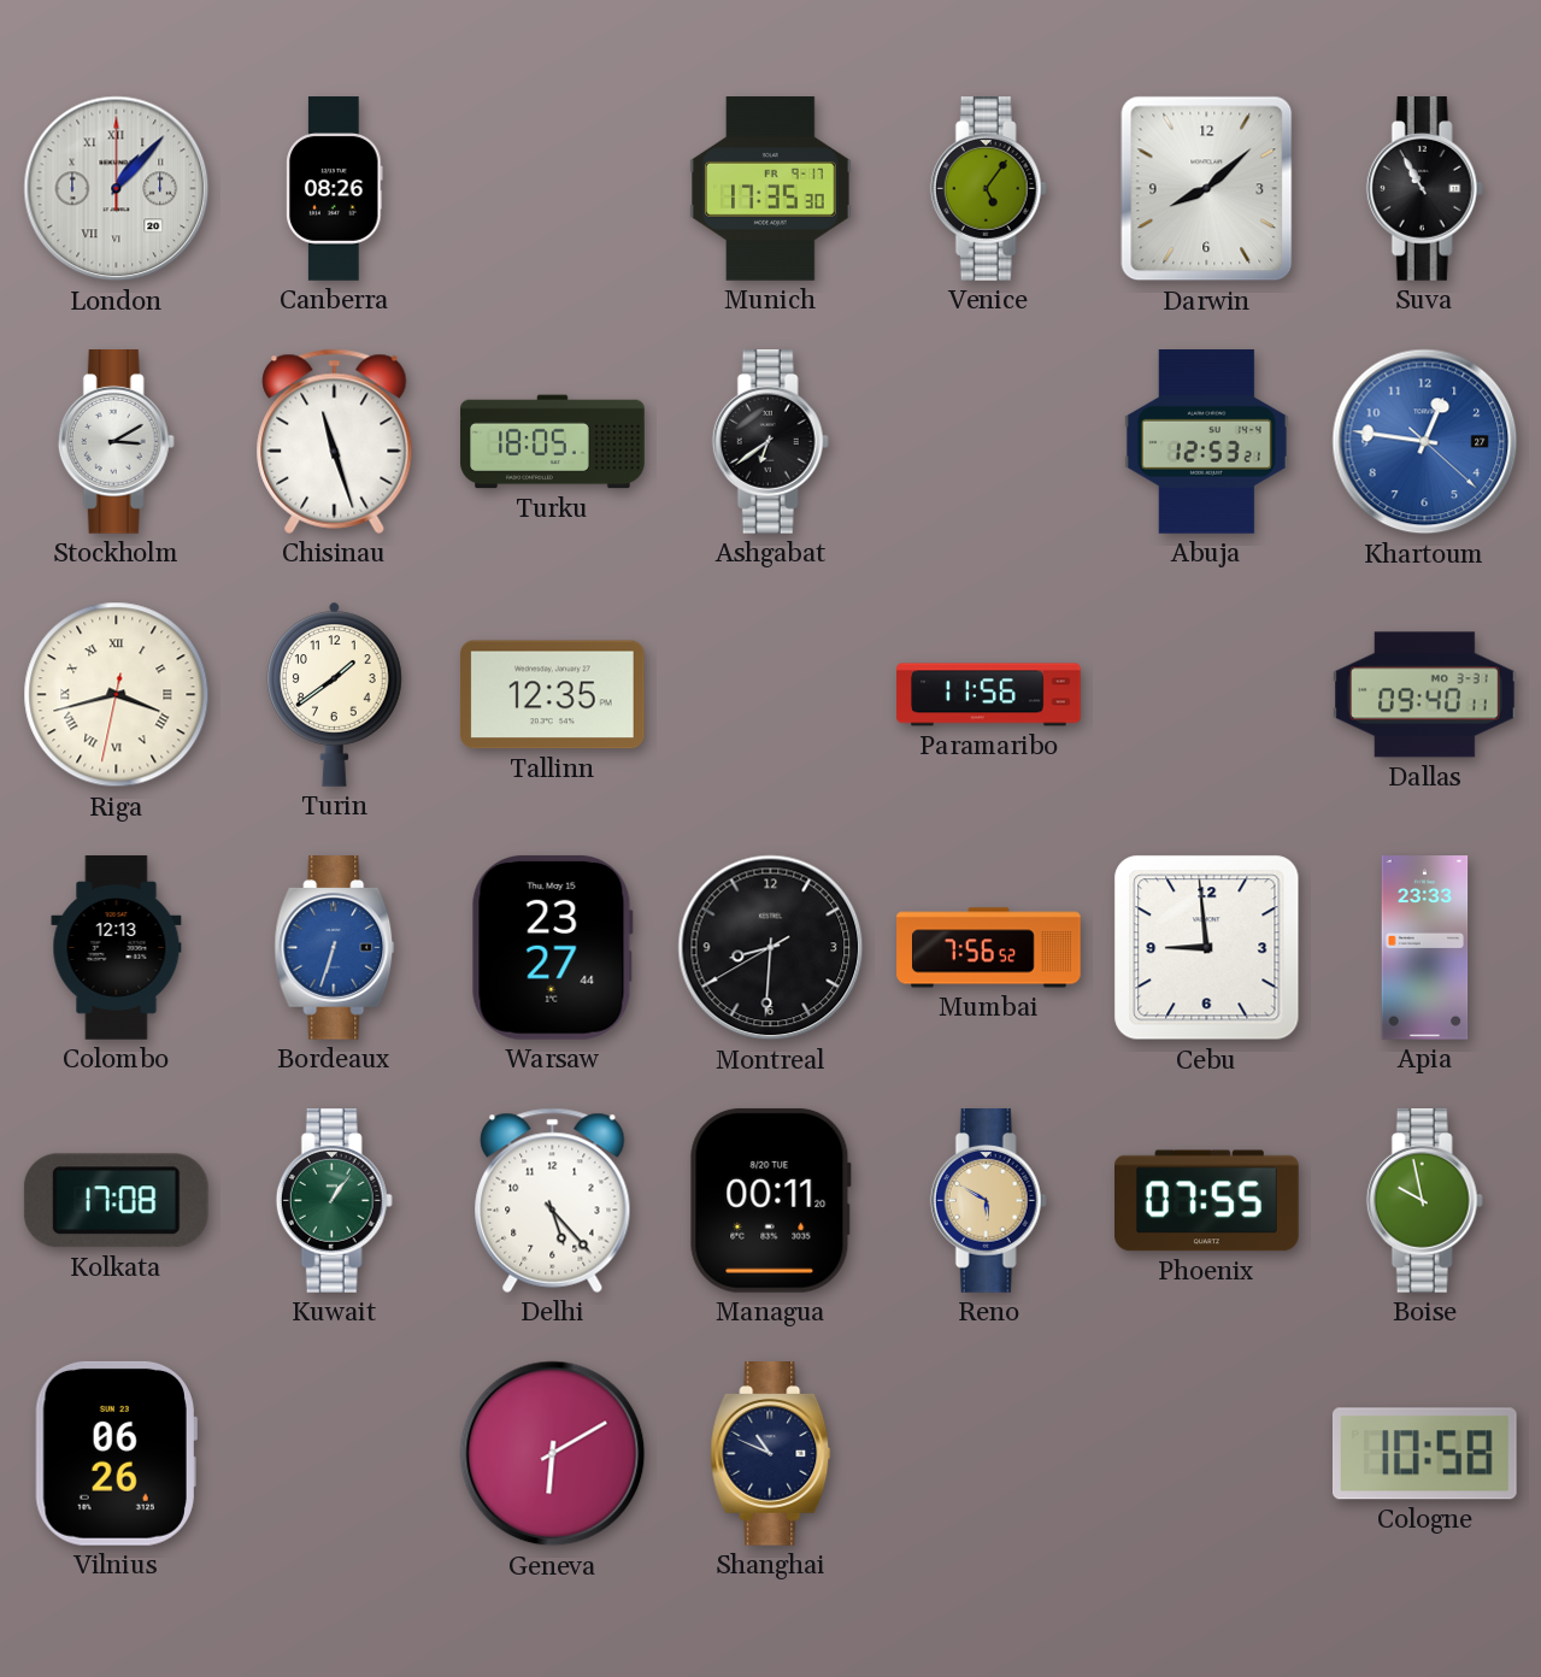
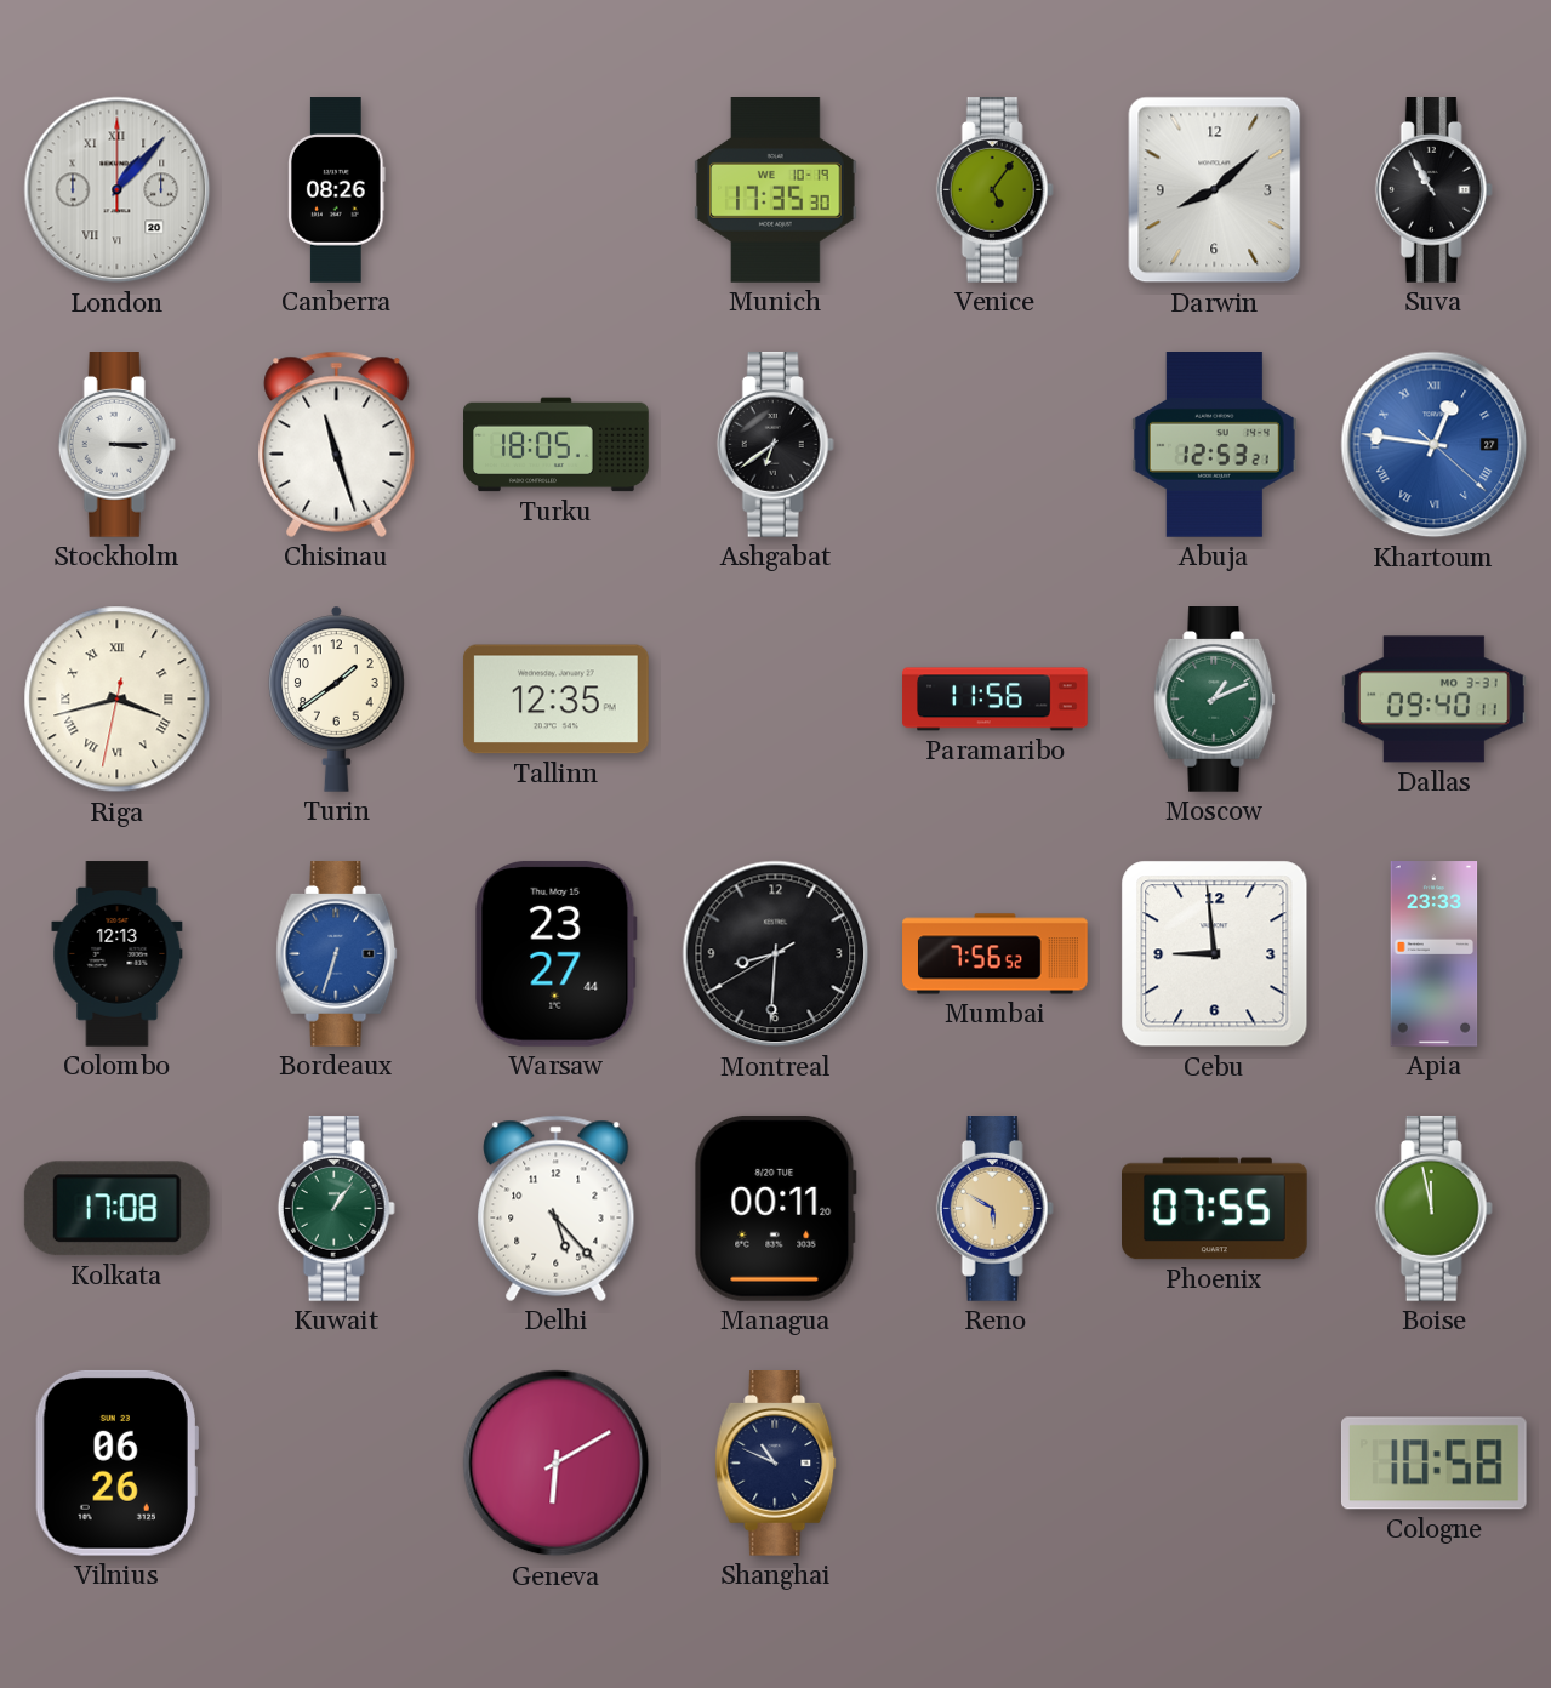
Munich date: FR 9-17 -> WE 10-19 (776, 190)
Stockholm: 3:10 -> 3:15 (116, 445)
Khartoum numerals: Arabic -> Roman (1435, 445)
Moscow: none -> 1:11 (1215, 700)
Boise: 9:58 -> 11:58 (1433, 1209)
